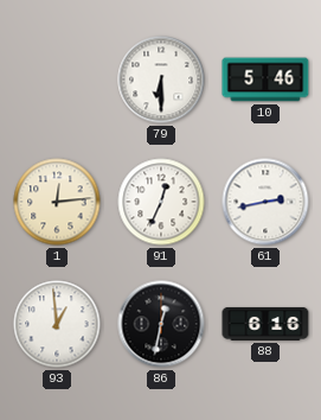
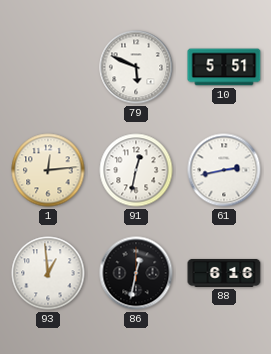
79: 6:30 -> 5:49 (136, 67)
10: 5:46 -> 5:51 (224, 67)
91: 12:34 -> 12:32 (136, 170)
